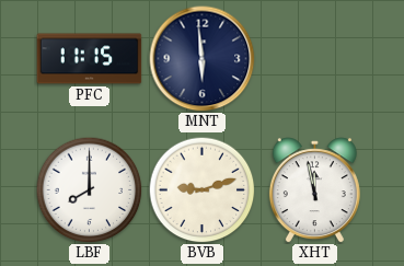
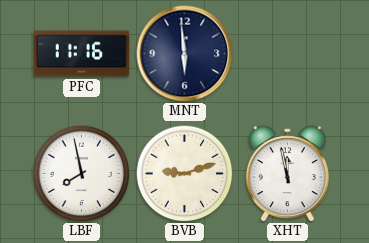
PFC: 11:15 -> 11:16 (82, 54)
LBF: 8:00 -> 7:58 (81, 173)
